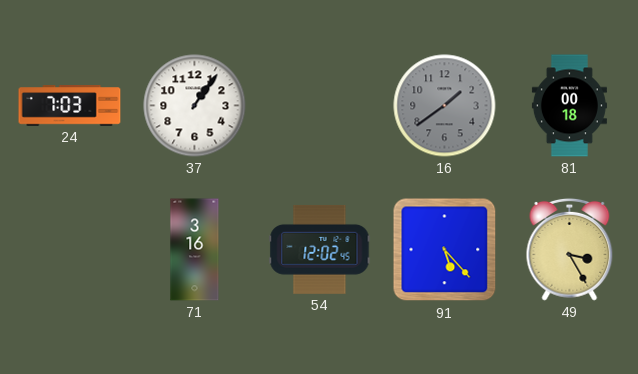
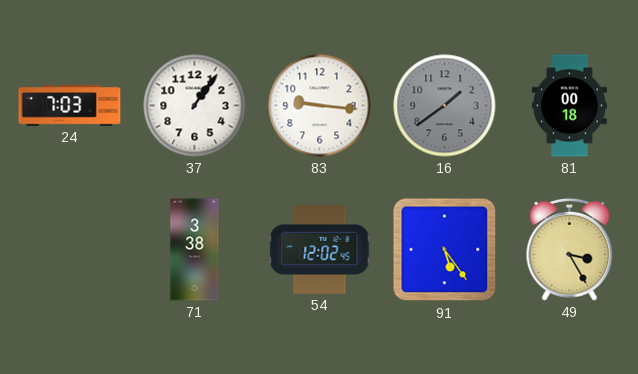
83: none -> 9:16 (320, 106)
71: 3:16 -> 3:38 (195, 250)
91: 5:23 -> 5:24 (445, 250)
